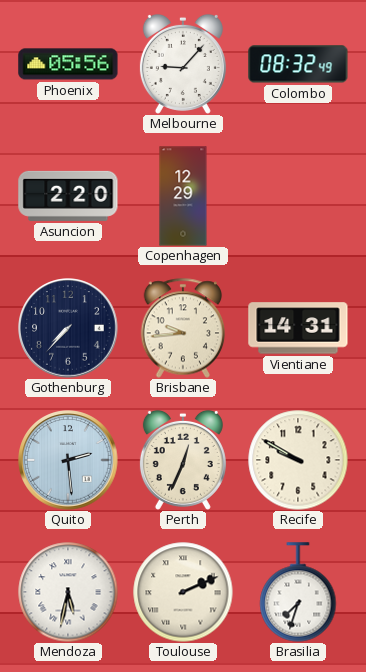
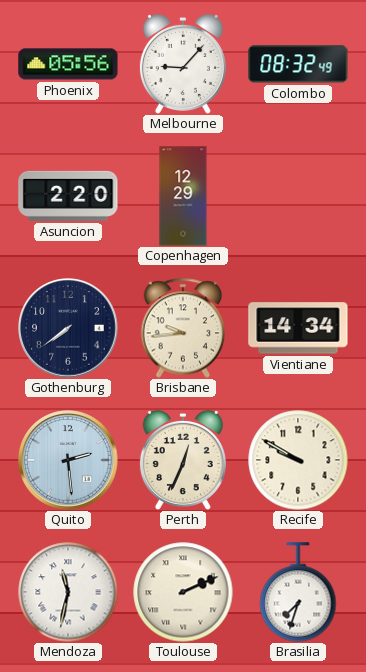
Gothenburg: 7:37 -> 7:39 (68, 328)
Vientiane: 14:31 -> 14:34 (298, 328)
Mendoza: 5:32 -> 11:32 (68, 592)
